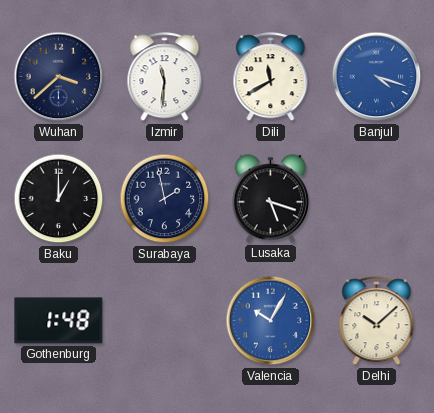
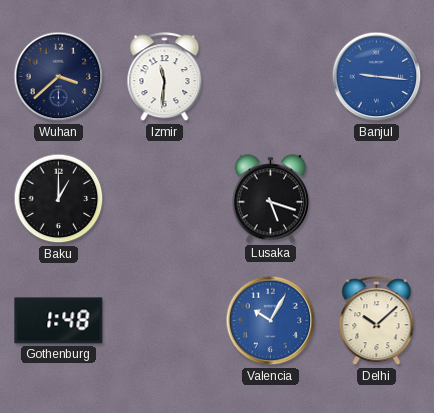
Dili: 11:40 -> none (271, 77)
Banjul: 4:18 -> 9:16 (377, 77)
Surabaya: 1:58 -> none (165, 199)
